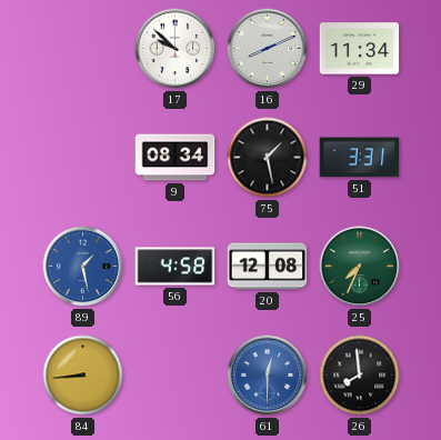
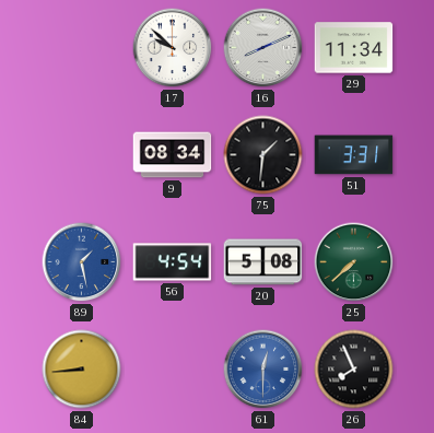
75: 1:28 -> 1:31 (263, 155)
56: 4:58 -> 4:54 (173, 262)
20: 12:08 -> 5:08 (263, 262)
25: 7:34 -> 7:38 (354, 262)
26: 7:59 -> 7:56 (354, 370)
